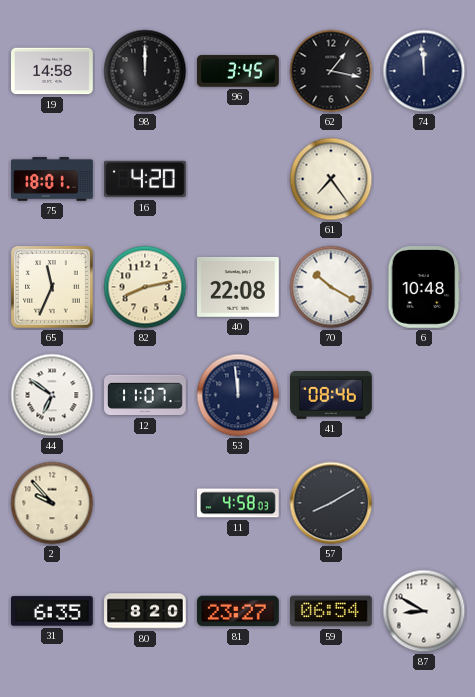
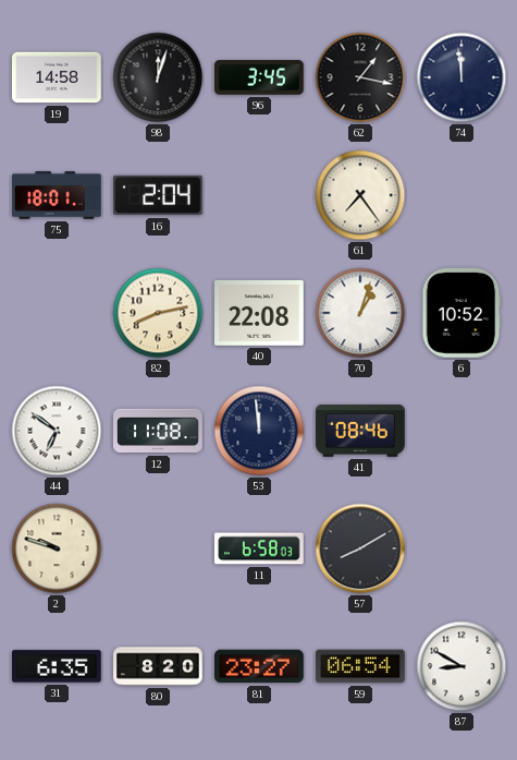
98: 12:00 -> 12:03 (158, 77)
16: 4:20 -> 2:04 (159, 195)
65: 11:34 -> none (52, 287)
70: 10:20 -> 1:03 (360, 313)
6: 10:48 -> 10:52 (461, 314)
12: 11:07 -> 11:08 (158, 431)
2: 9:53 -> 9:48 (57, 548)
11: 4:58 -> 6:58 (260, 548)
